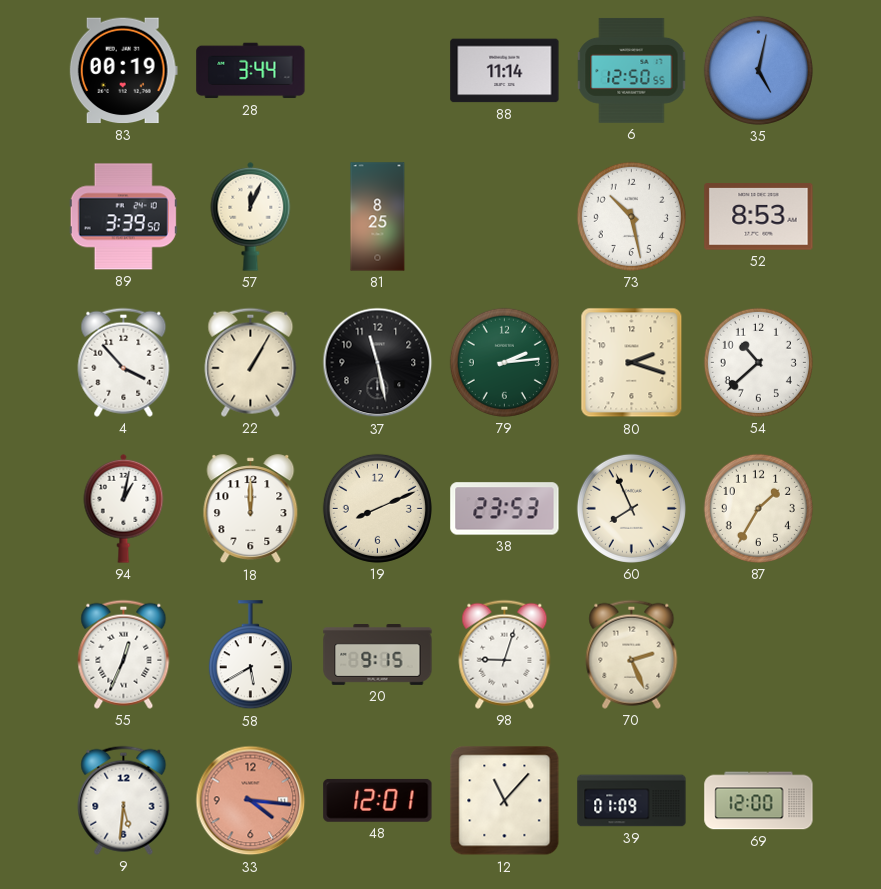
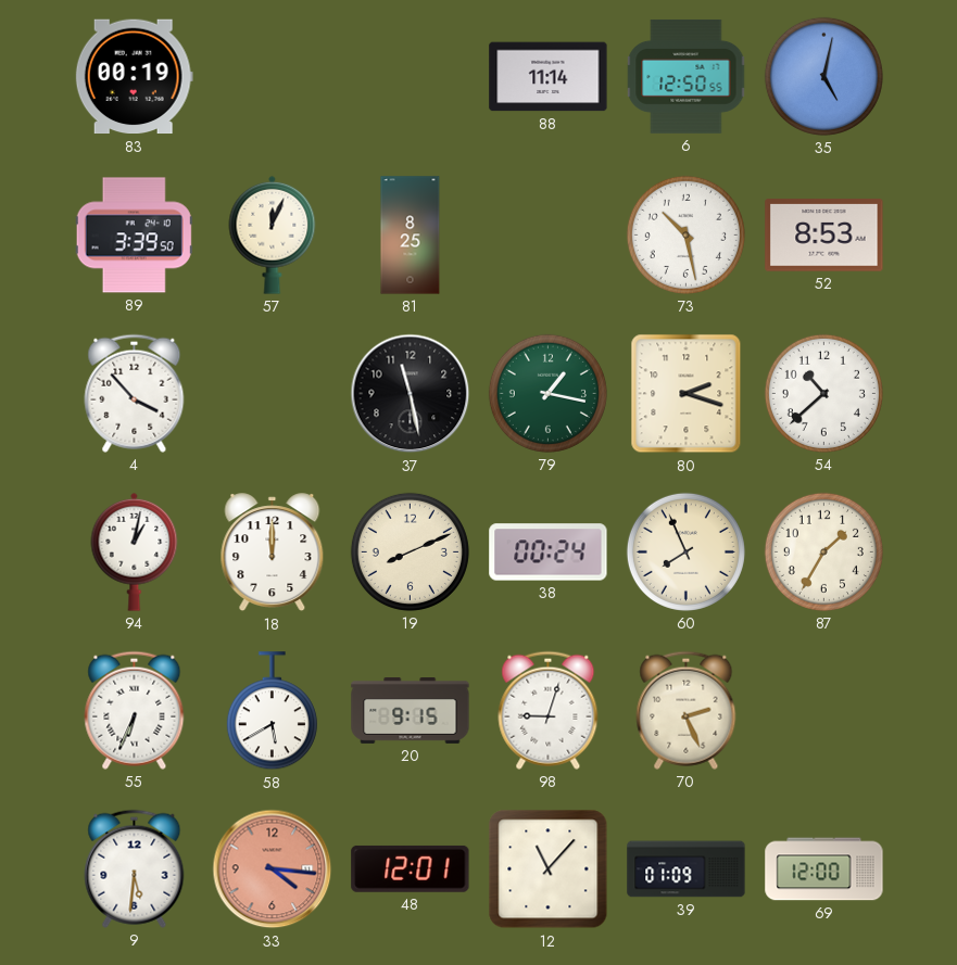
28: 3:44 -> none (251, 71)
22: 1:05 -> none (251, 362)
79: 2:14 -> 1:17 (547, 393)
38: 23:53 -> 00:24 (549, 553)
55: 12:34 -> 6:34 (135, 710)
